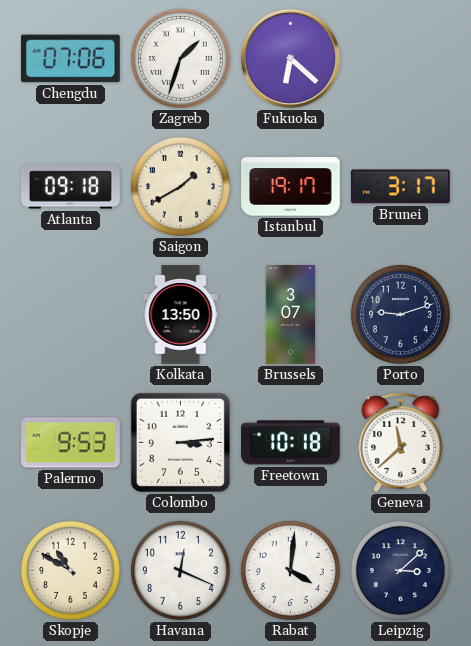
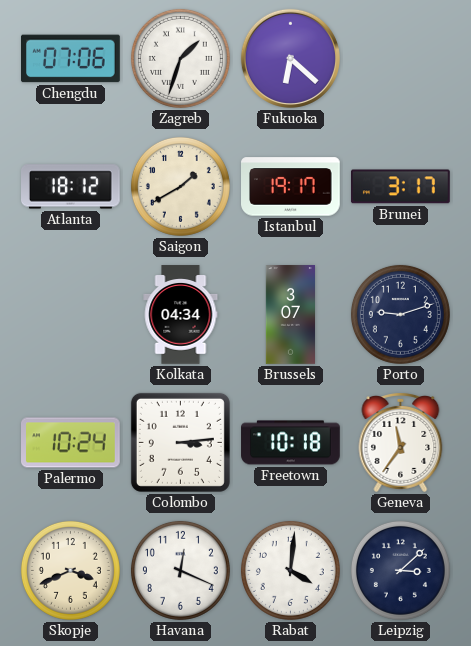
Atlanta: 09:18 -> 18:12 (71, 187)
Kolkata: 13:50 -> 04:34 (181, 315)
Palermo: 9:53 -> 10:24 (71, 443)
Geneva: 11:38 -> 11:36 (401, 443)
Skopje: 10:50 -> 3:41 (70, 570)
